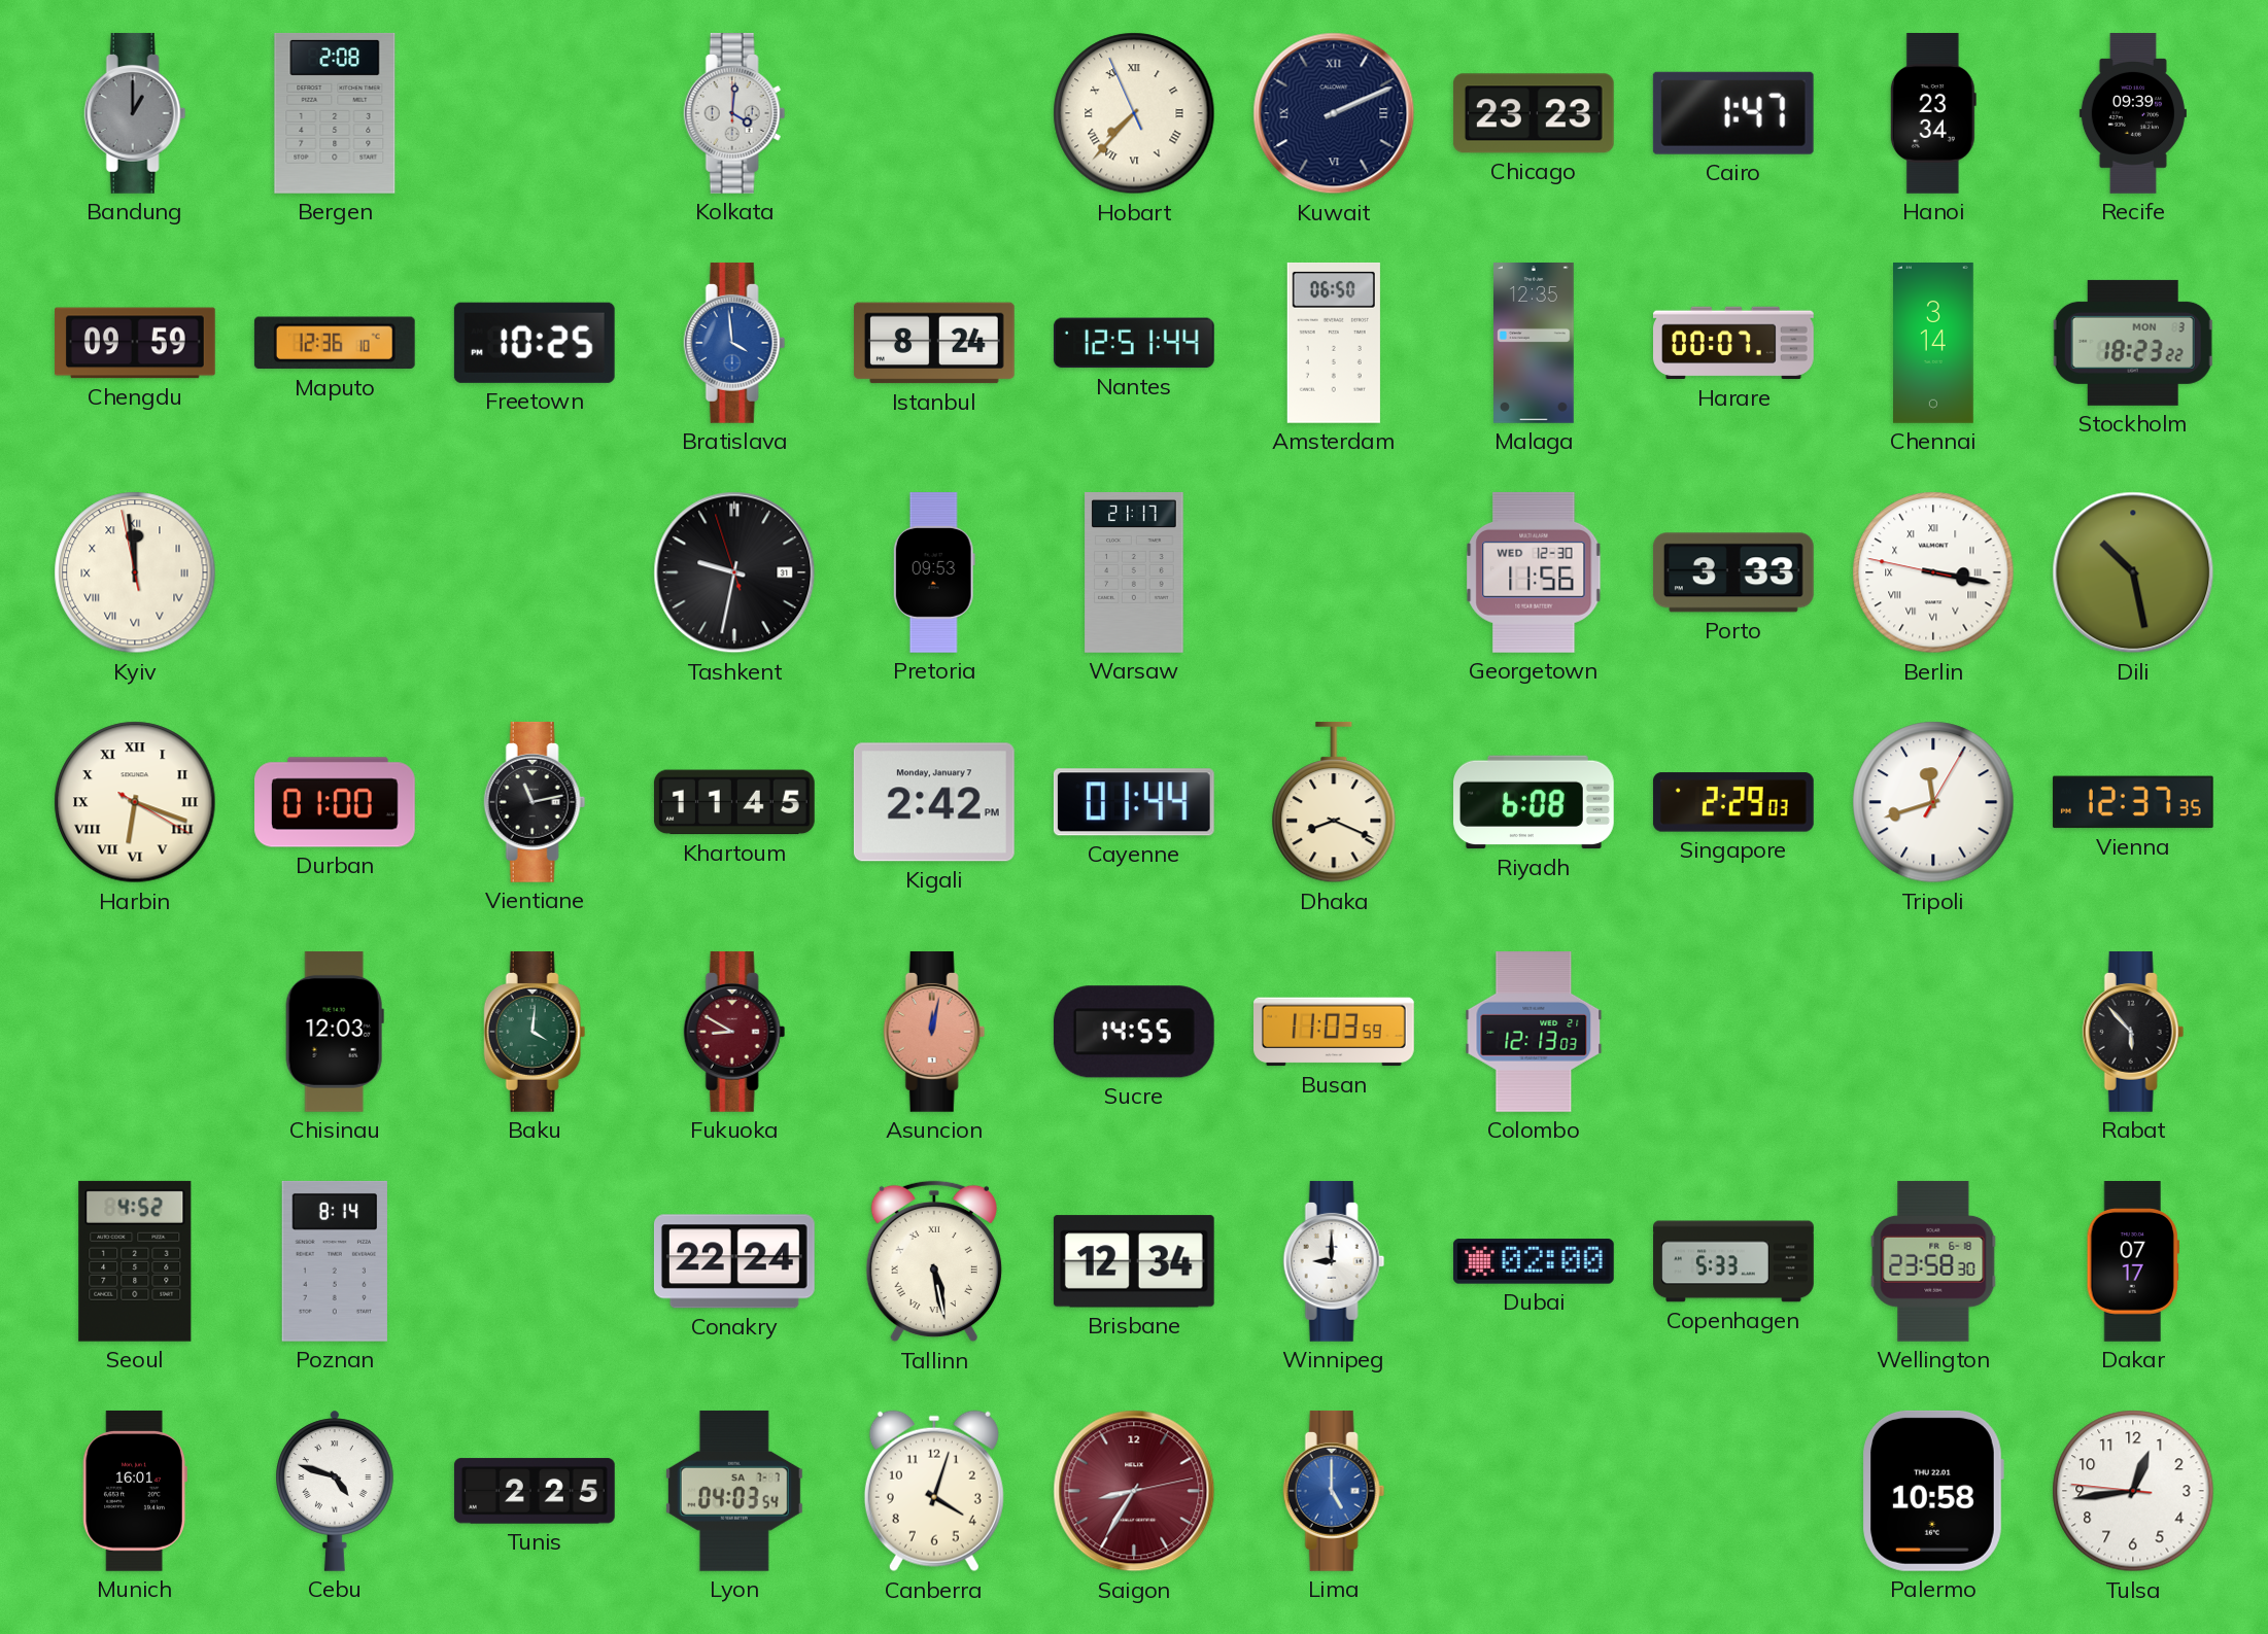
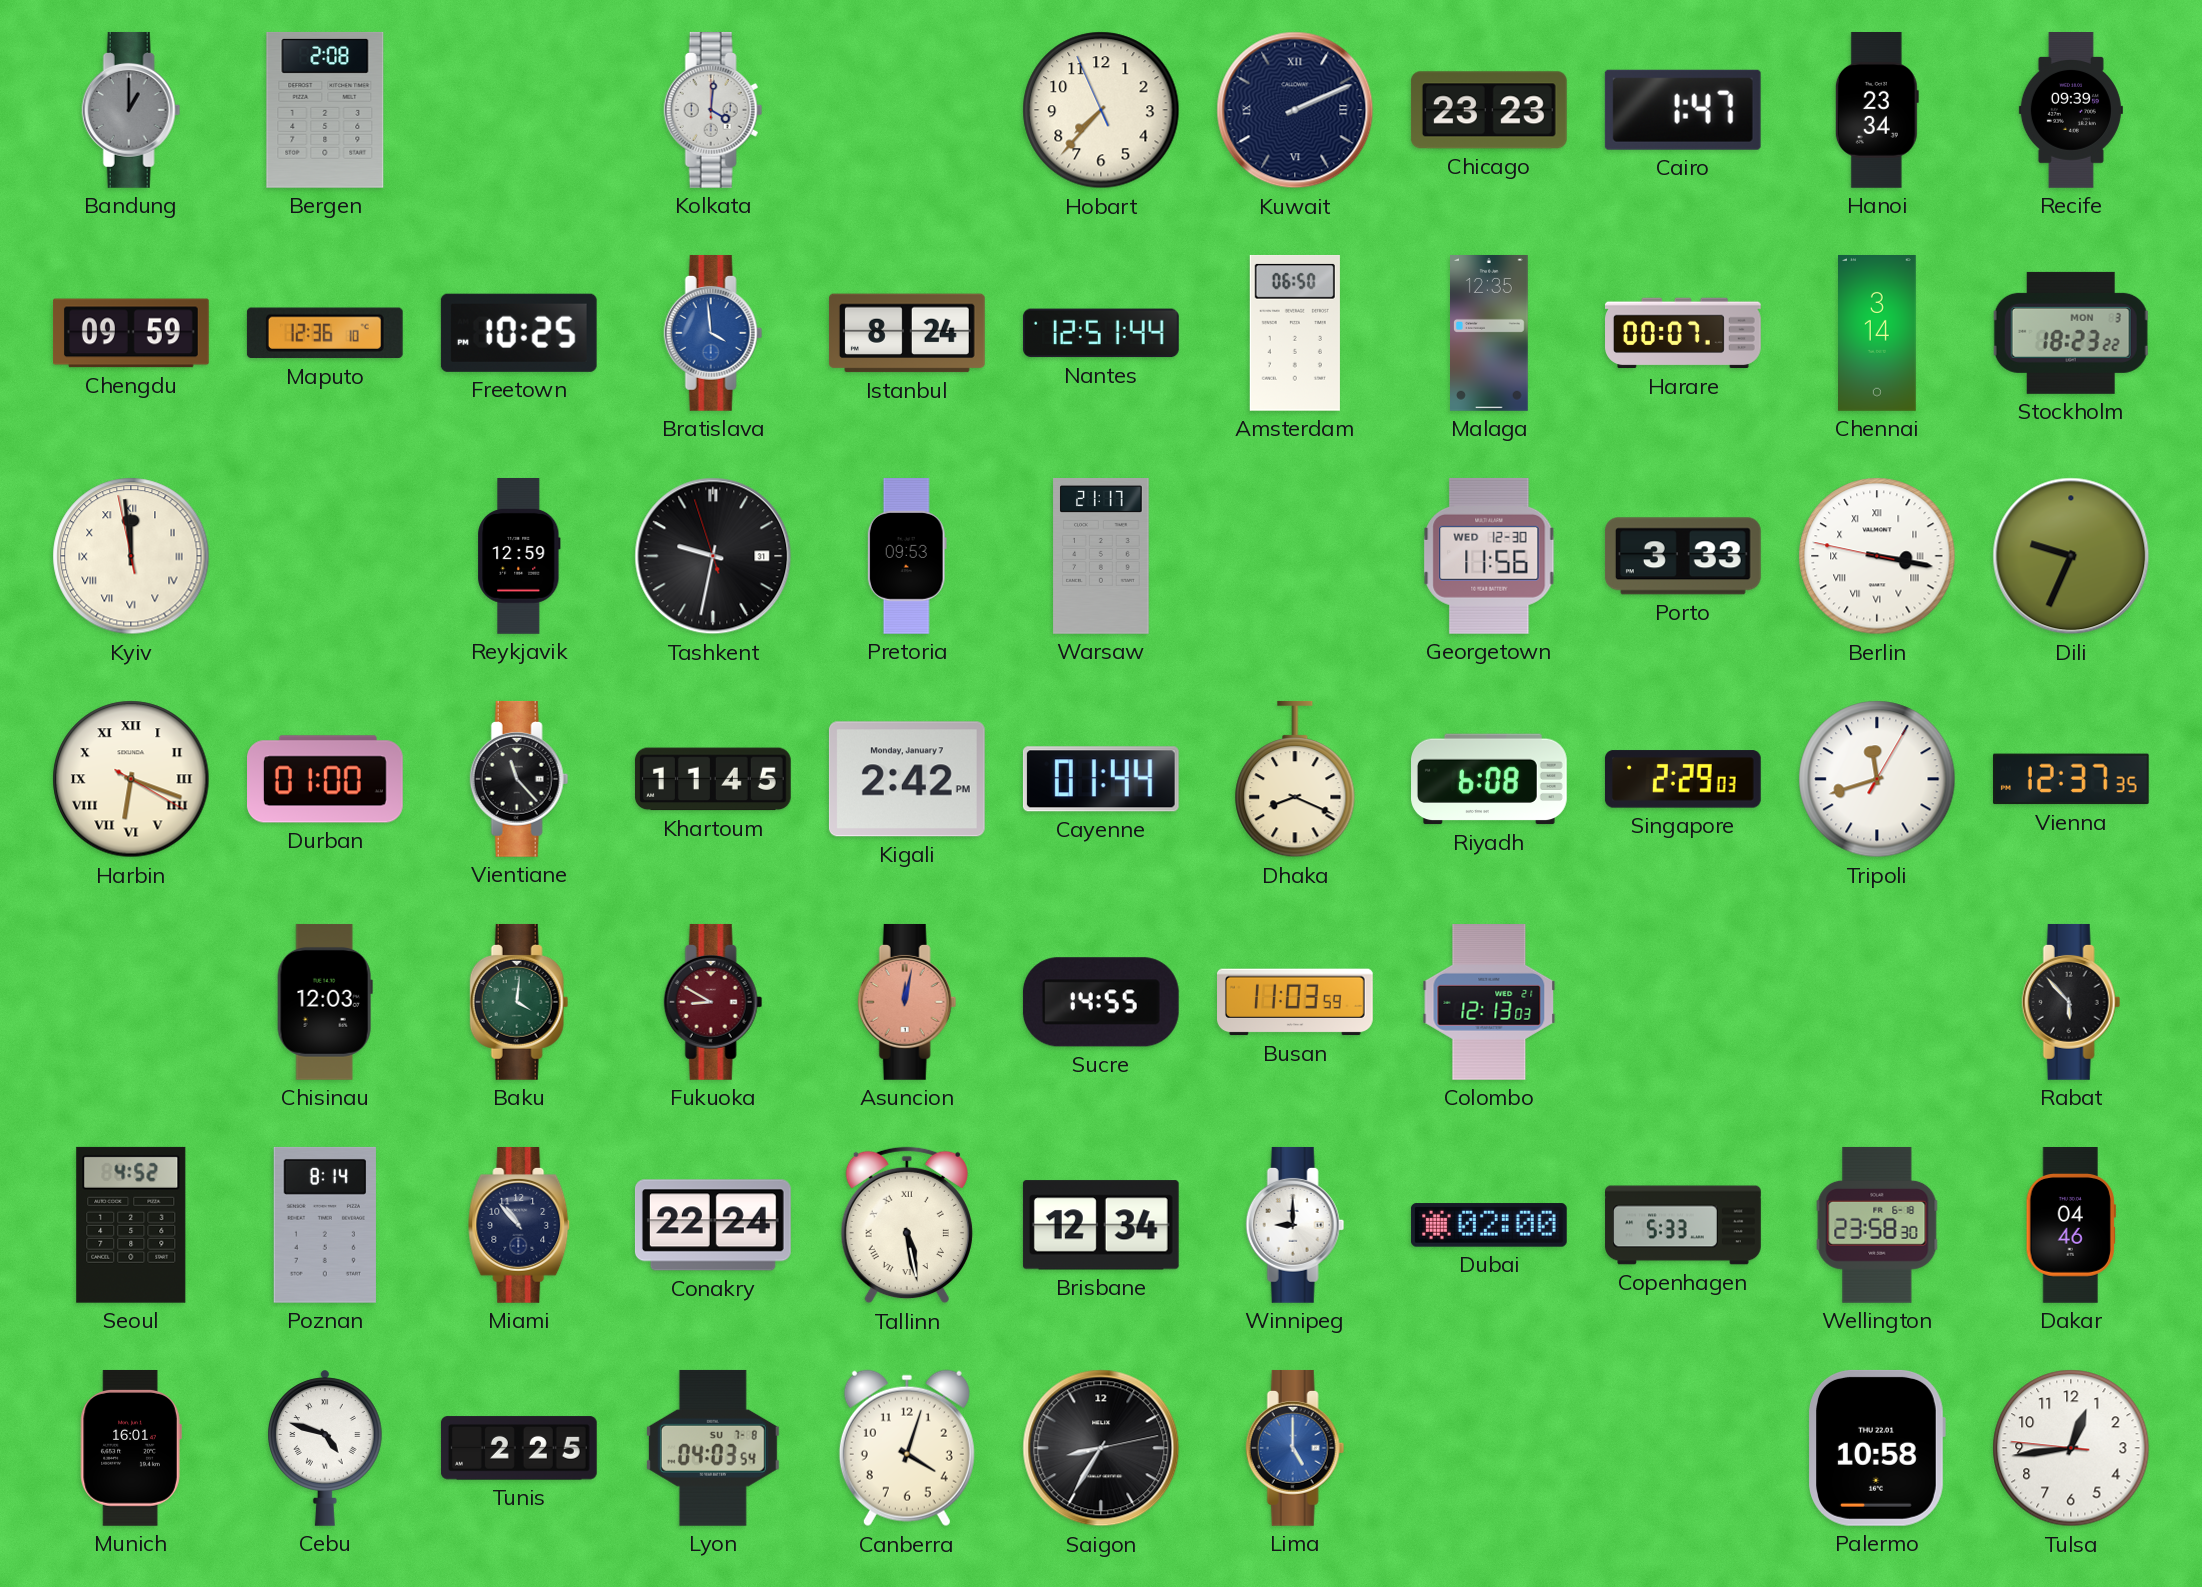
Hobart numerals: Roman -> Arabic (1101, 110)
Reykjavik: none -> 12:59 (519, 557)
Dili: 10:28 -> 9:34 (2071, 556)
Vientiane: 11:13 -> 11:23 (519, 779)
Miami: none -> 10:53 (520, 1225)
Dakar: 07:17 -> 04:46 (2071, 1226)
Lyon date: SA 7-7 -> SU 7-8 (713, 1448)
Saigon dial: burgundy -> black (1101, 1448)
